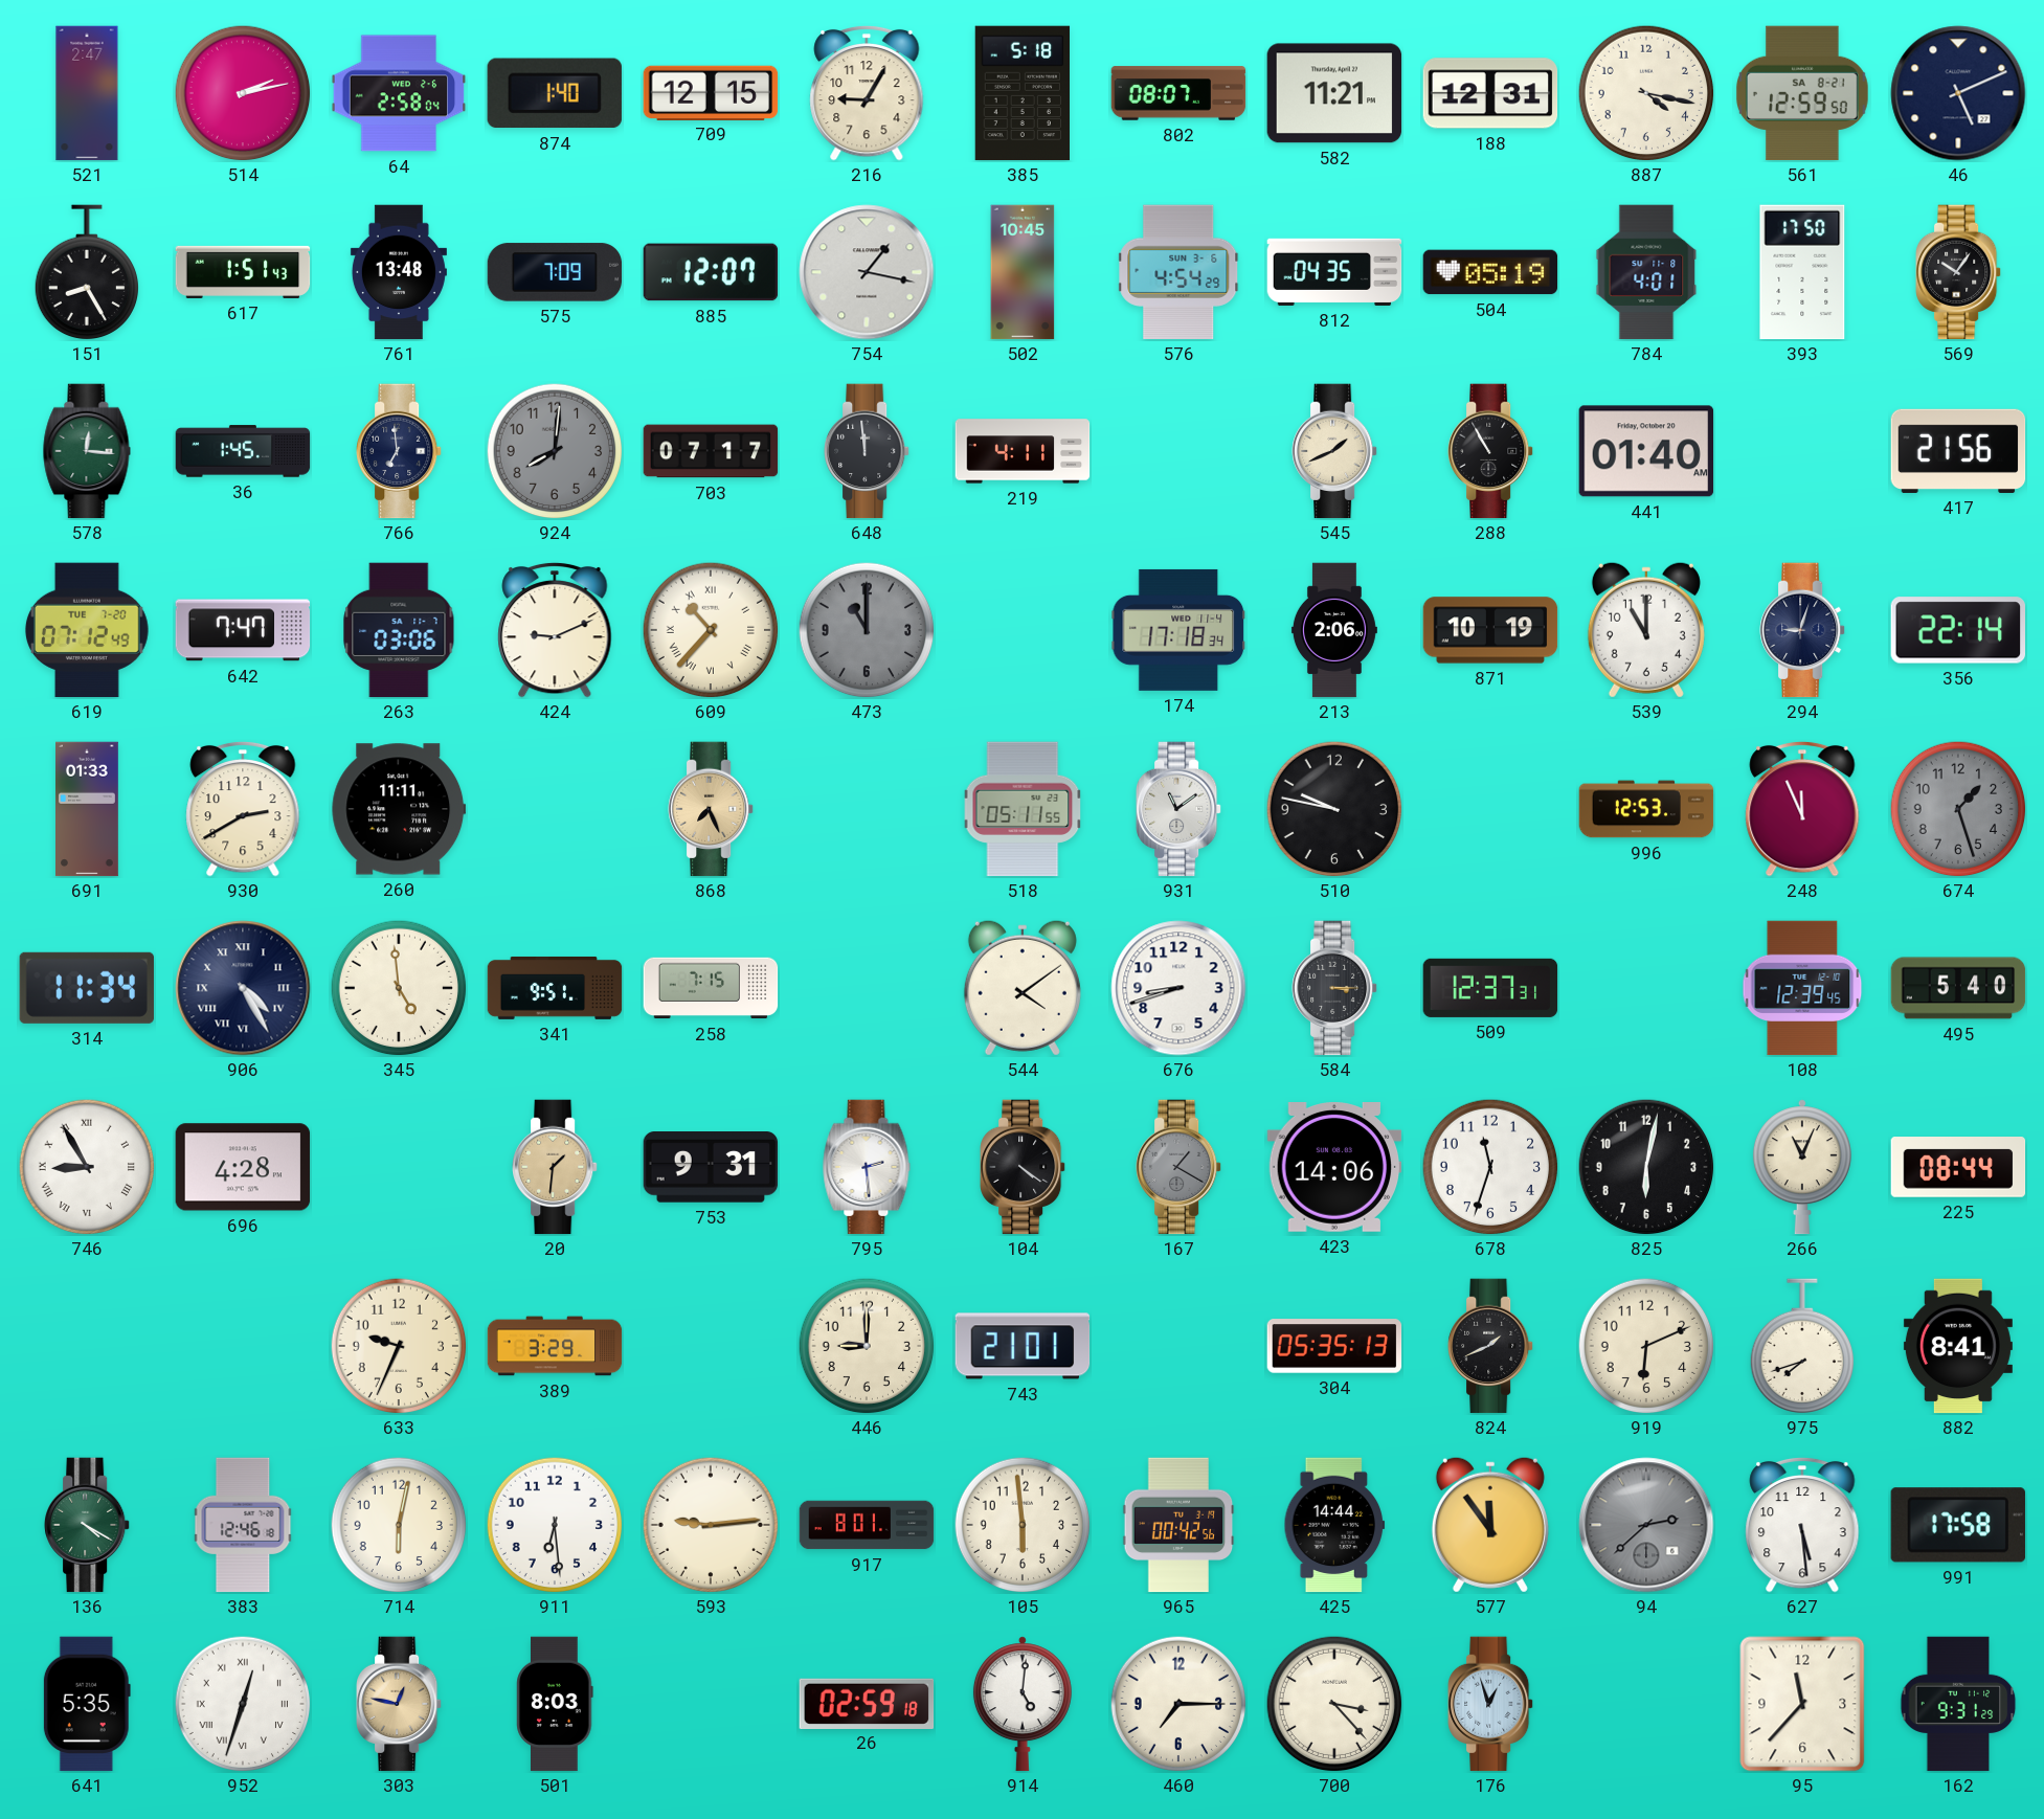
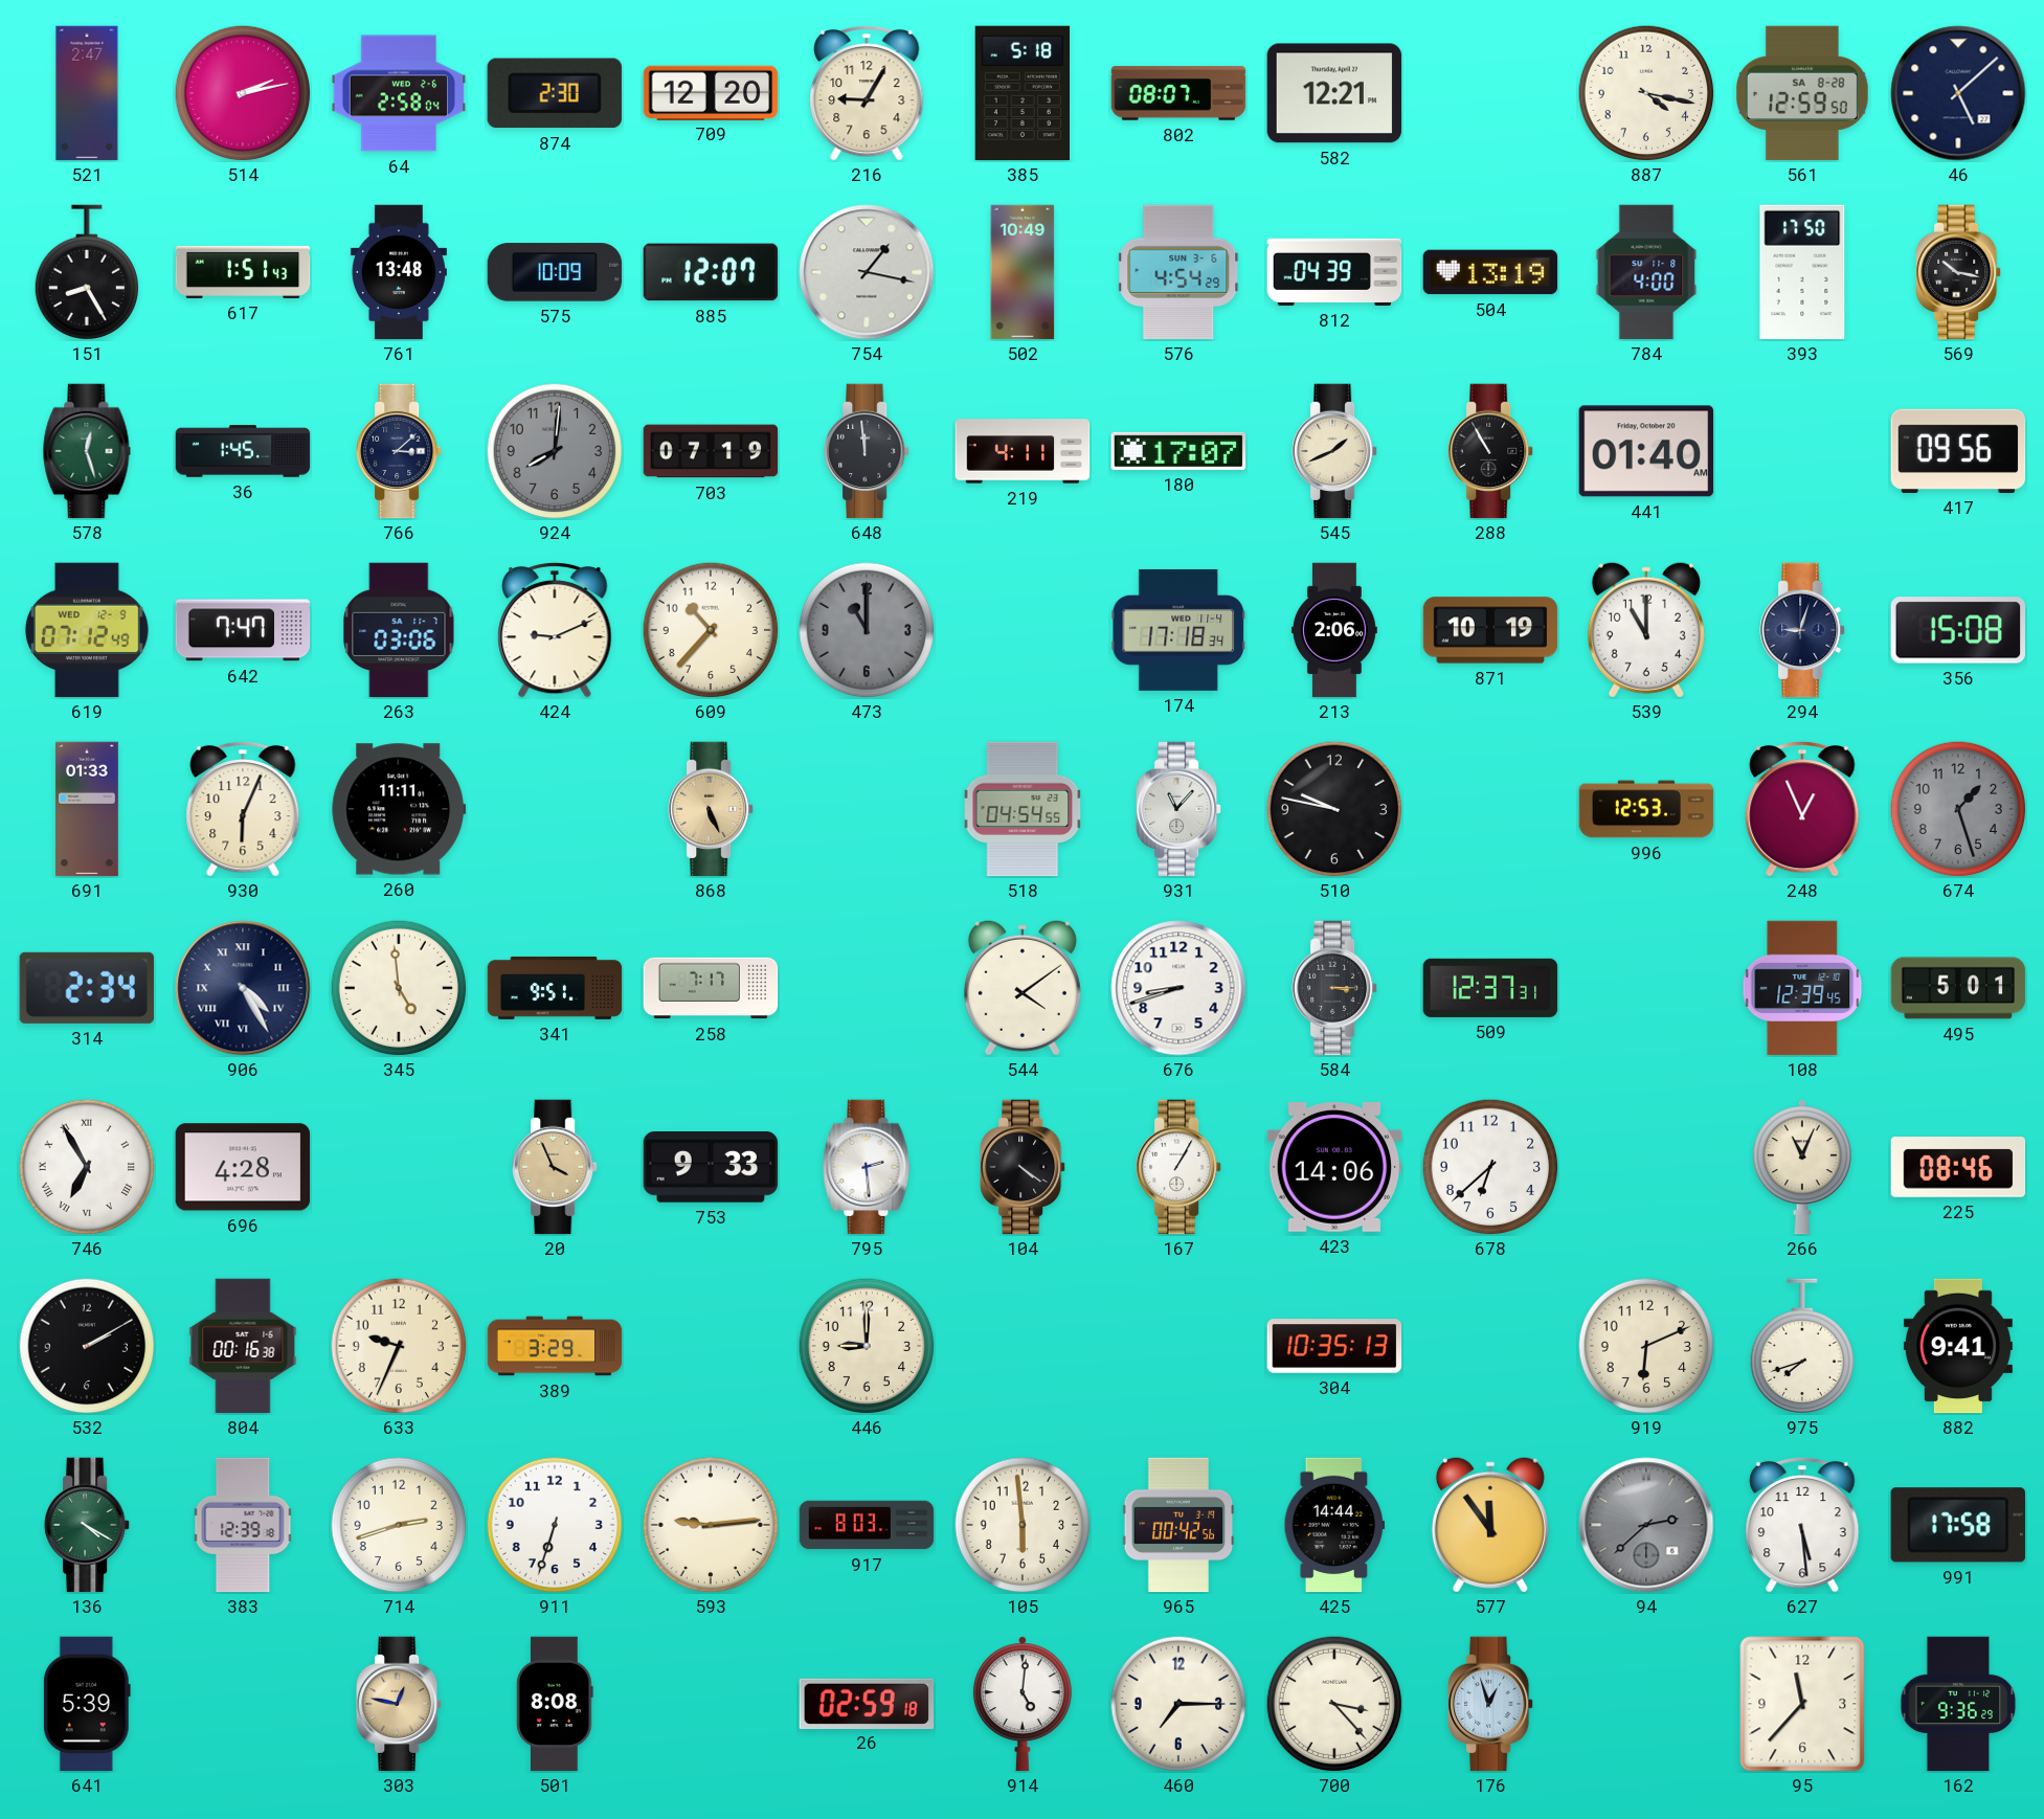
874: 1:40 -> 2:30 (555, 93)
709: 12:15 -> 12:20 (711, 92)
582: 11:21 -> 12:21 (1334, 93)
188: 12:31 -> none (1490, 93)
561 date: SA 8-21 -> SA 8-28 (1803, 93)
46: 5:11 -> 5:08 (1958, 93)
575: 7:09 -> 10:09 (555, 272)
502: 10:45 -> 10:49 (1023, 272)
812: 04:35 -> 04:39 (1334, 272)
504: 05:19 -> 13:19 (1490, 272)
784: 4:01 -> 4:00 (1646, 272)
569: 10:06 -> 10:17 (1959, 272)
578: 12:16 -> 12:27 (87, 451)
766: 6:59 -> 3:08 (400, 451)
703: 07:17 -> 07:19 (711, 451)
180: none -> 17:07 (1178, 451)
417: 21:56 -> 09:56 (1958, 451)
619 date: TUE 7-20 -> WED 12-9 (87, 630)
609 numerals: Roman -> Arabic (711, 630)
356: 22:14 -> 15:08 (1957, 630)
930: 2:40 -> 6:04 (243, 809)
868: 7:26 -> 5:26 (712, 809)
518: 05:11 -> 04:54 (1023, 809)
931: 11:09 -> 11:07 (1180, 809)
248: 11:56 -> 12:56 (1802, 809)
314: 11:34 -> 2:34 (87, 988)
258: 7:15 -> 7:17 (711, 988)
495: 5:40 -> 5:01 (1958, 988)
746: 8:55 -> 6:55 (87, 1167)
20: 1:31 -> 3:56 (556, 1167)
753: 9:31 -> 9:33 (711, 1168)
167: 1:20 -> 1:05 (1180, 1167)
167 dial: grey -> white (1180, 1167)
678: 11:33 -> 6:38 (1490, 1167)
825: 6:02 -> none (1646, 1167)
225: 08:44 -> 08:46 (1958, 1168)
532: none -> 2:10 (87, 1346)
804: none -> 00:16 (243, 1346)
743: 21:01 -> none (1023, 1346)
304: 05:35 -> 10:35 (1334, 1346)
824: 1:41 -> none (1491, 1346)
882: 8:41 -> 9:41 (1958, 1346)
383: 12:46 -> 12:39 (243, 1525)
714: 6:02 -> 2:42 (399, 1525)
911: 6:29 -> 6:33 (555, 1525)
917: 8:01 -> 8:03 (867, 1525)
641: 5:35 -> 5:39 (87, 1704)
952: 12:33 -> none (243, 1704)
501: 8:03 -> 8:08 (555, 1704)
162: 9:31 -> 9:36 (1958, 1704)
